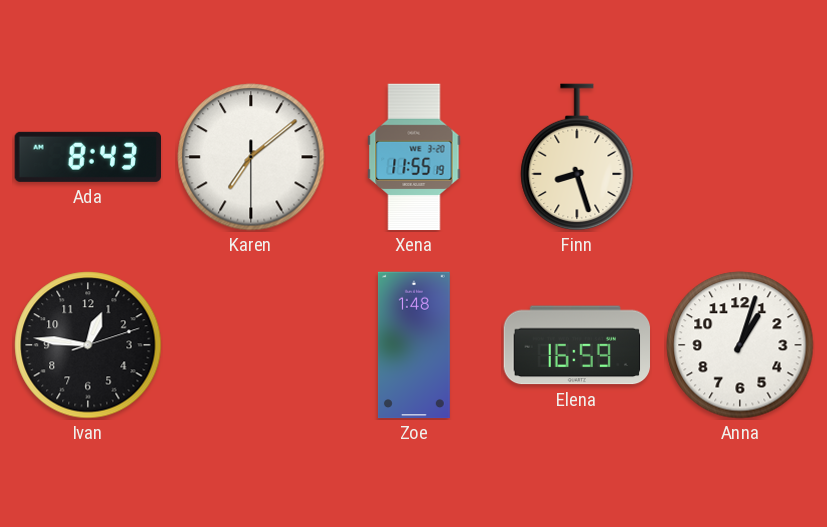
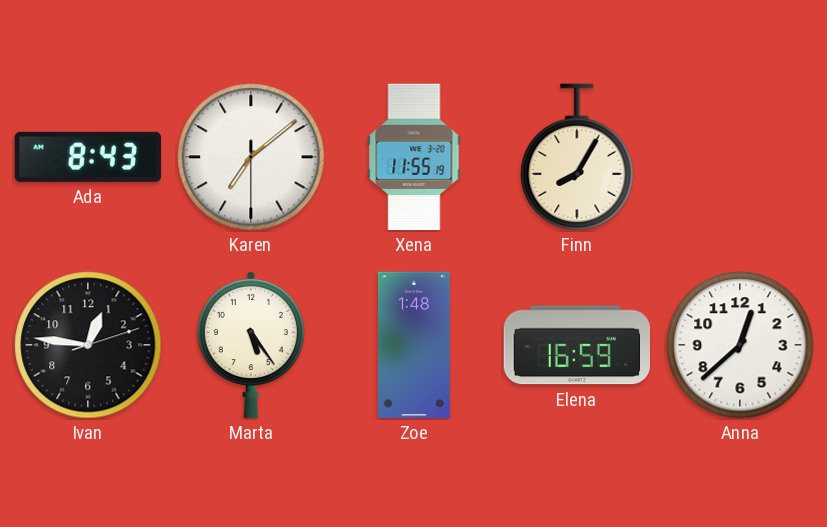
Finn: 8:27 -> 8:05 (577, 157)
Marta: none -> 5:24 (251, 345)
Anna: 1:03 -> 12:38 (740, 345)
